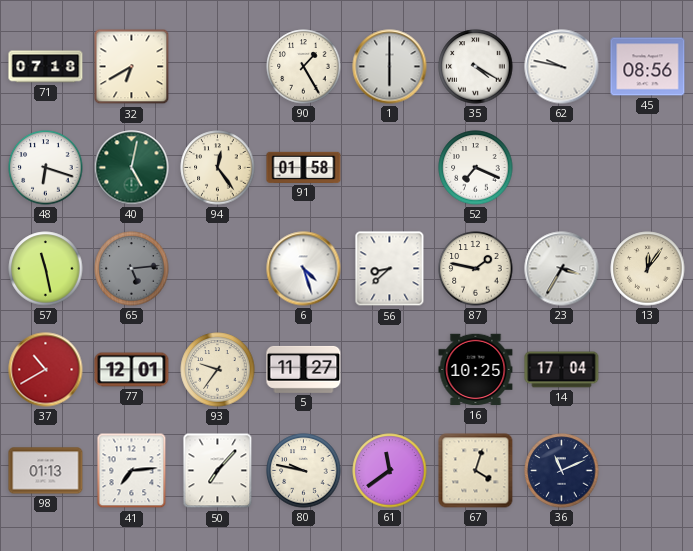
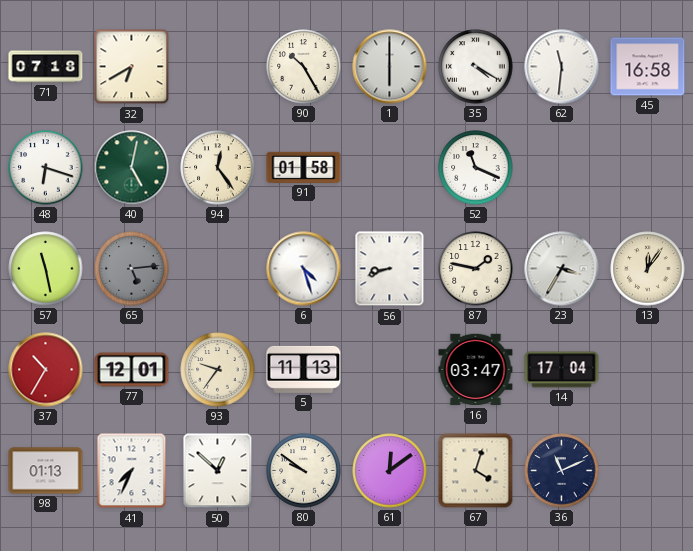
90: 1:25 -> 10:25 (304, 67)
62: 9:47 -> 11:31 (562, 67)
45: 08:56 -> 16:58 (648, 67)
52: 7:19 -> 11:19 (476, 168)
56: 8:38 -> 8:42 (390, 269)
37: 10:40 -> 10:35 (46, 370)
5: 11:27 -> 11:13 (304, 369)
16: 10:25 -> 03:47 (476, 370)
41: 7:14 -> 7:34 (132, 471)
50: 7:07 -> 12:52 (218, 471)
80: 9:47 -> 9:51 (304, 471)
61: 11:39 -> 12:09 (390, 471)
